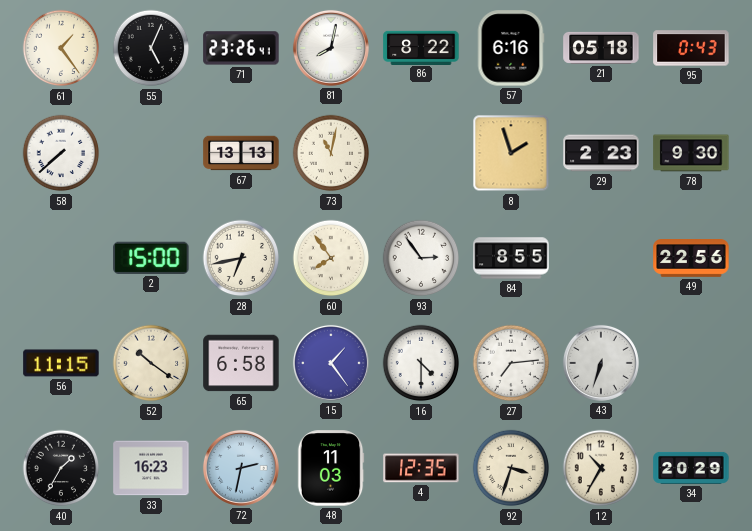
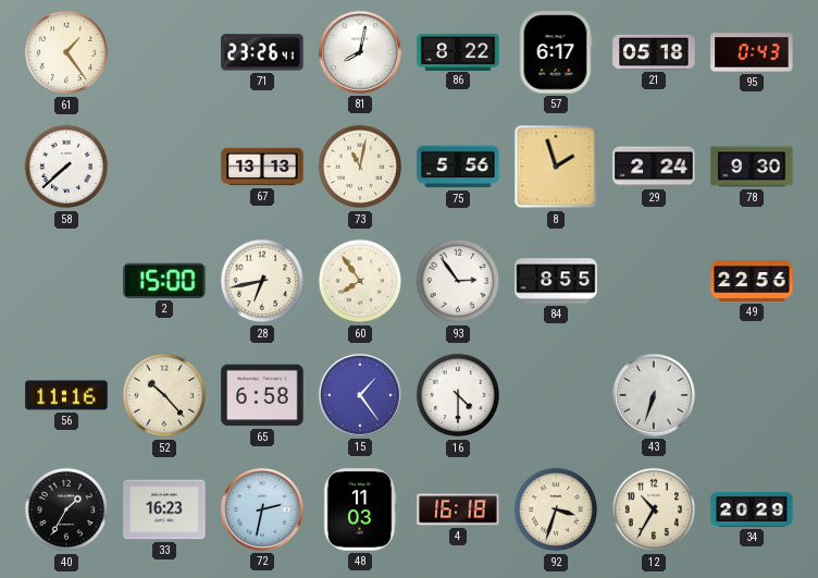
55: 5:04 -> none (151, 48)
57: 6:16 -> 6:17 (556, 52)
75: none -> 5:56 (458, 167)
29: 2:23 -> 2:24 (654, 167)
56: 11:15 -> 11:16 (66, 395)
52: 10:21 -> 10:23 (164, 395)
27: 7:14 -> none (511, 363)
4: 12:35 -> 16:18 (458, 509)
